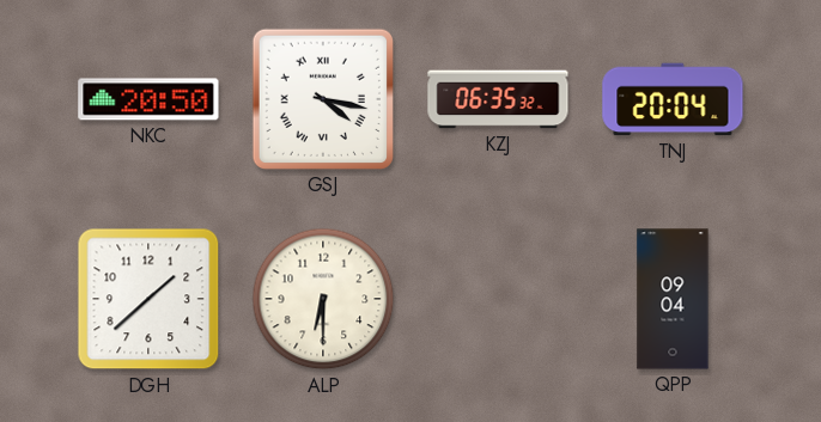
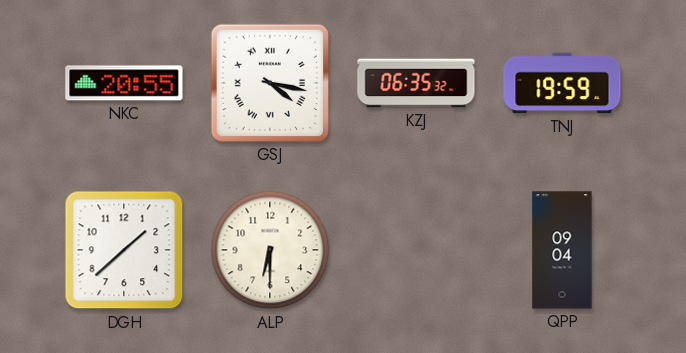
NKC: 20:50 -> 20:55 (124, 83)
TNJ: 20:04 -> 19:59 (562, 83)
